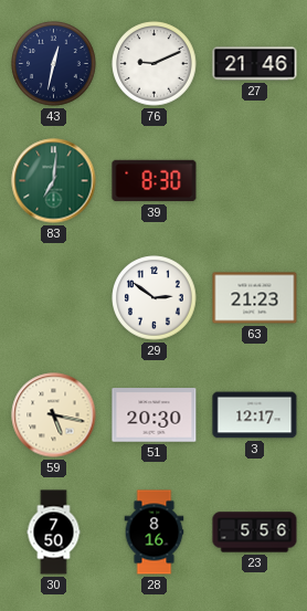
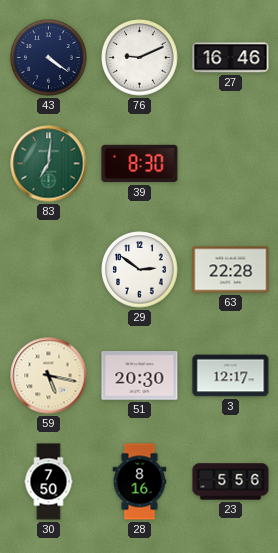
43: 12:32 -> 4:21 (49, 58)
27: 21:46 -> 16:46 (231, 58)
63: 21:23 -> 22:28 (231, 270)
